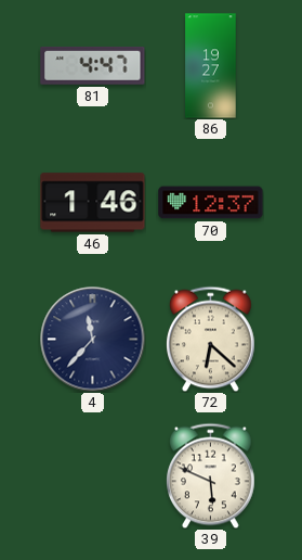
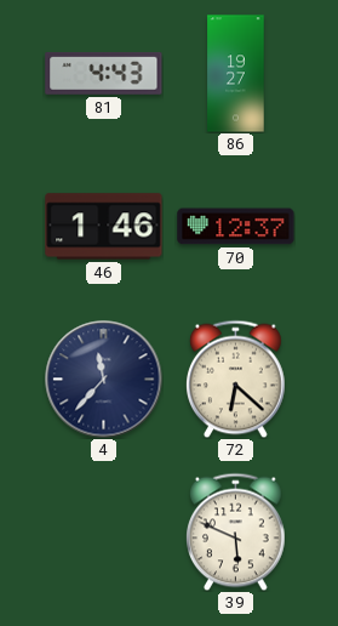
81: 4:47 -> 4:43 (104, 73)
